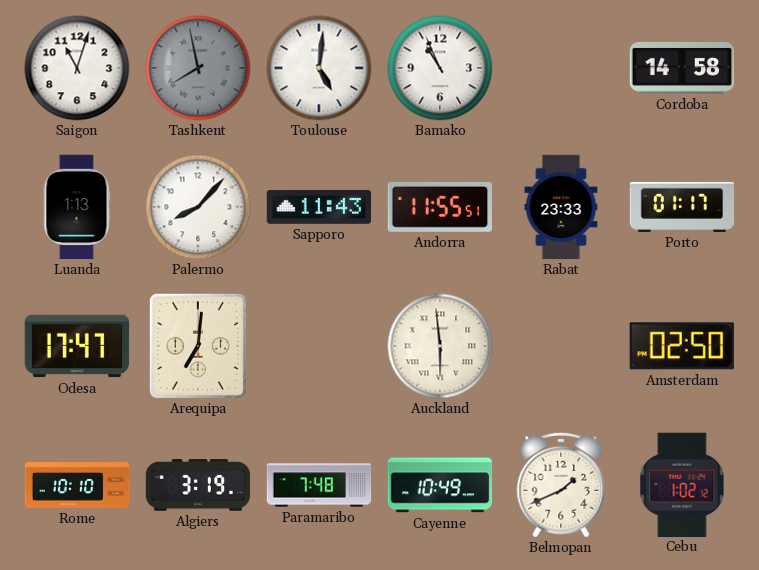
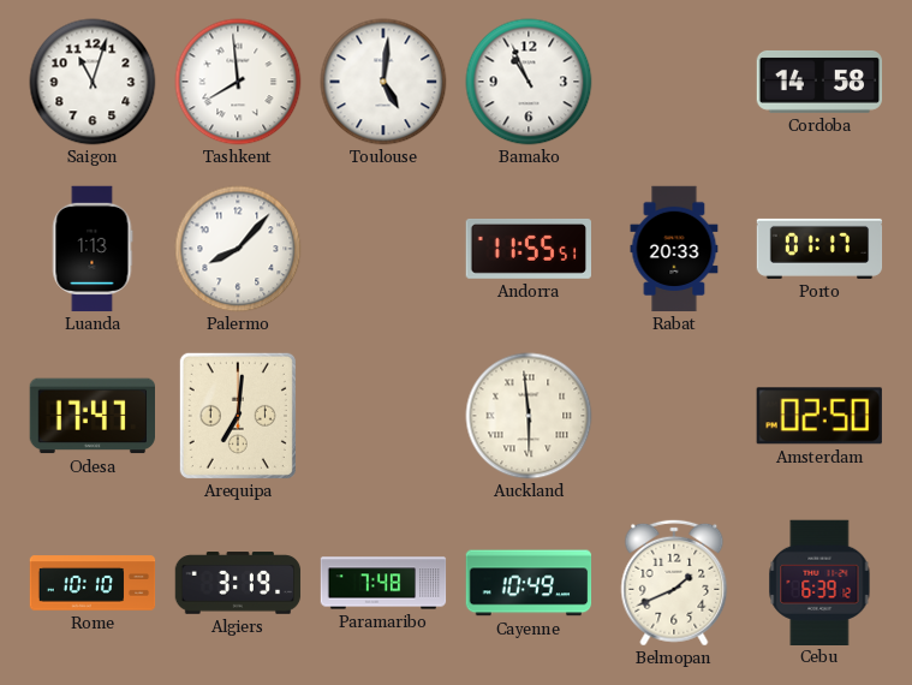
Tashkent: 7:58 -> 7:59 (238, 82)
Tashkent dial: grey -> white (238, 82)
Sapporo: 11:43 -> none (319, 207)
Rabat: 23:33 -> 20:33 (674, 249)
Cebu: 1:02 -> 6:39 (819, 582)
